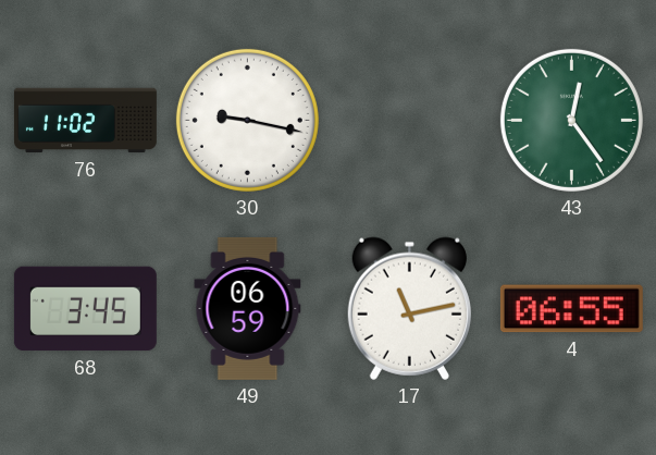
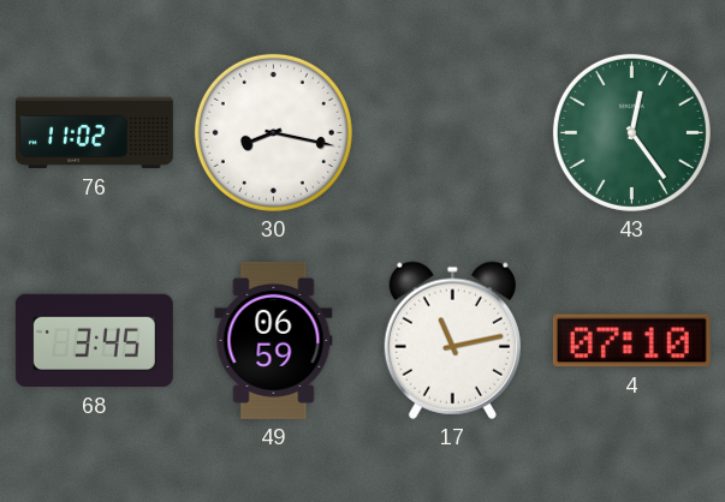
30: 9:17 -> 8:17 (273, 132)
4: 06:55 -> 07:10 (631, 341)
